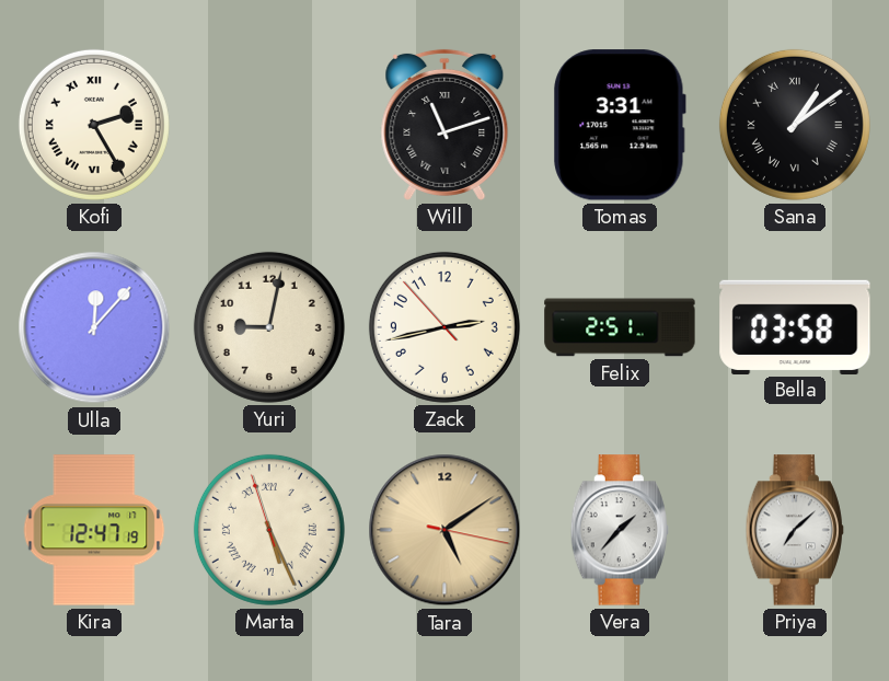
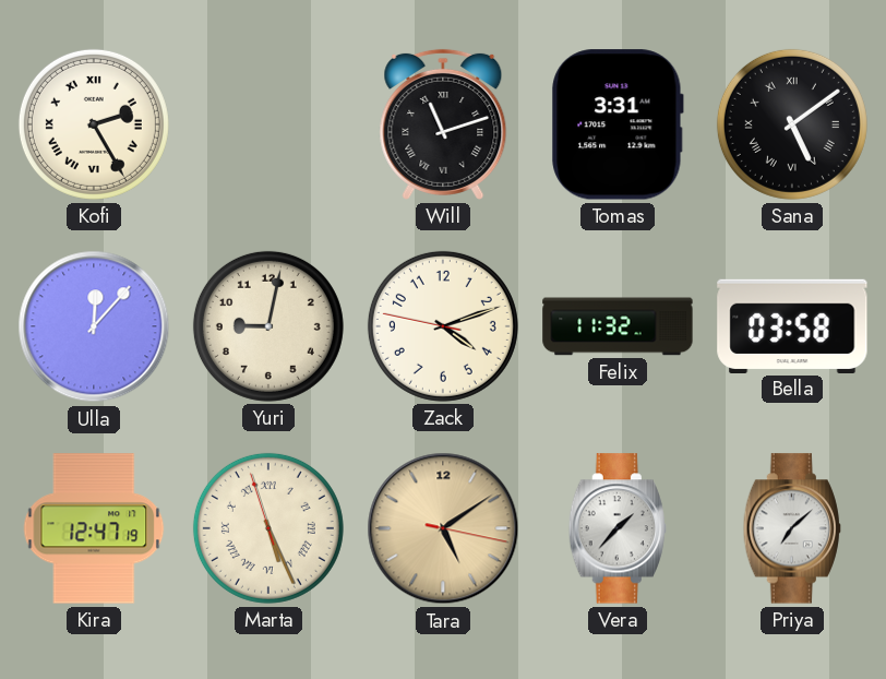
Sana: 1:09 -> 5:09 (792, 124)
Zack: 2:42 -> 4:11 (443, 326)
Felix: 2:51 -> 11:32 (618, 326)
